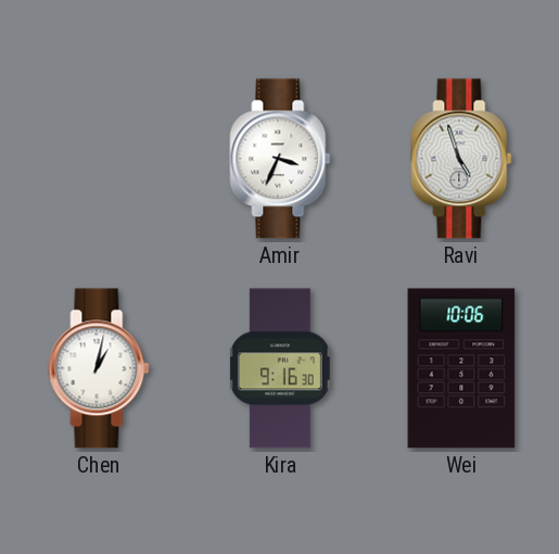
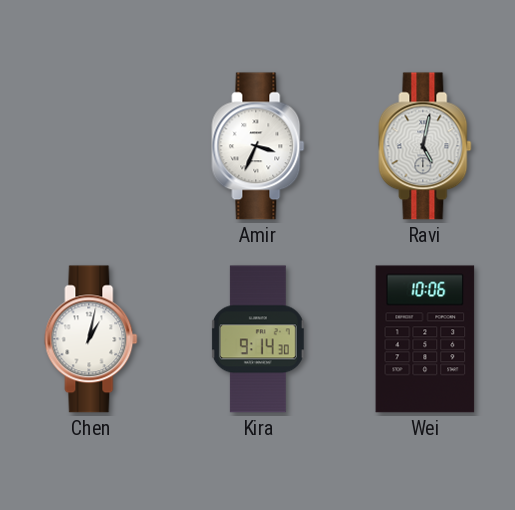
Ravi: 4:57 -> 5:02 (425, 146)
Kira: 9:16 -> 9:14 (258, 339)
